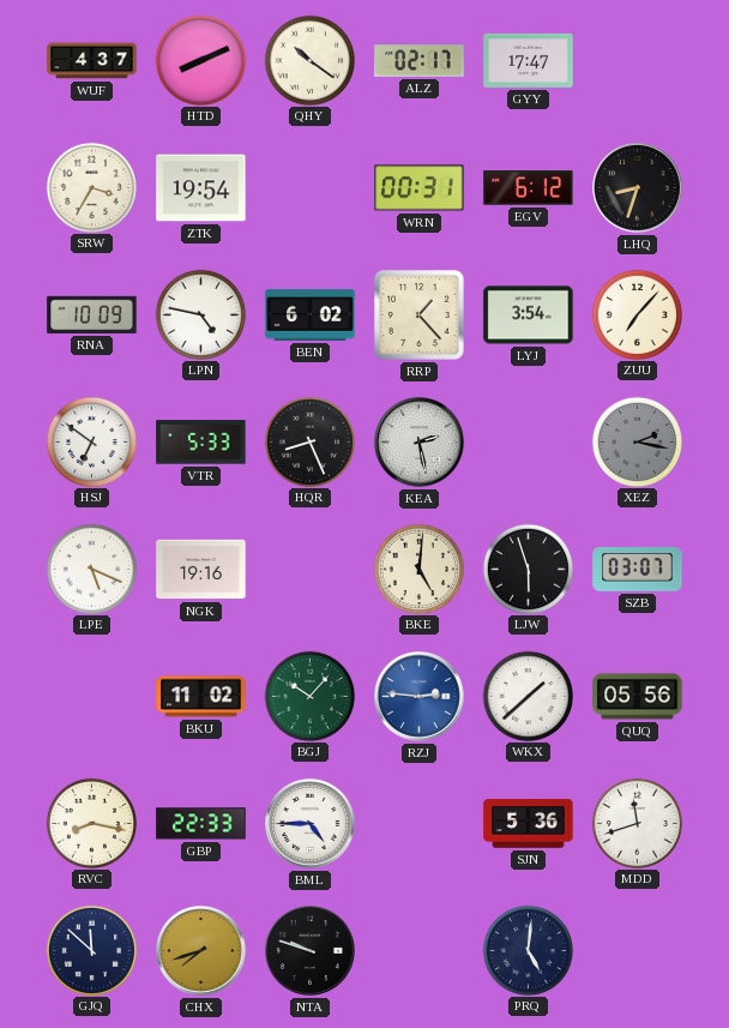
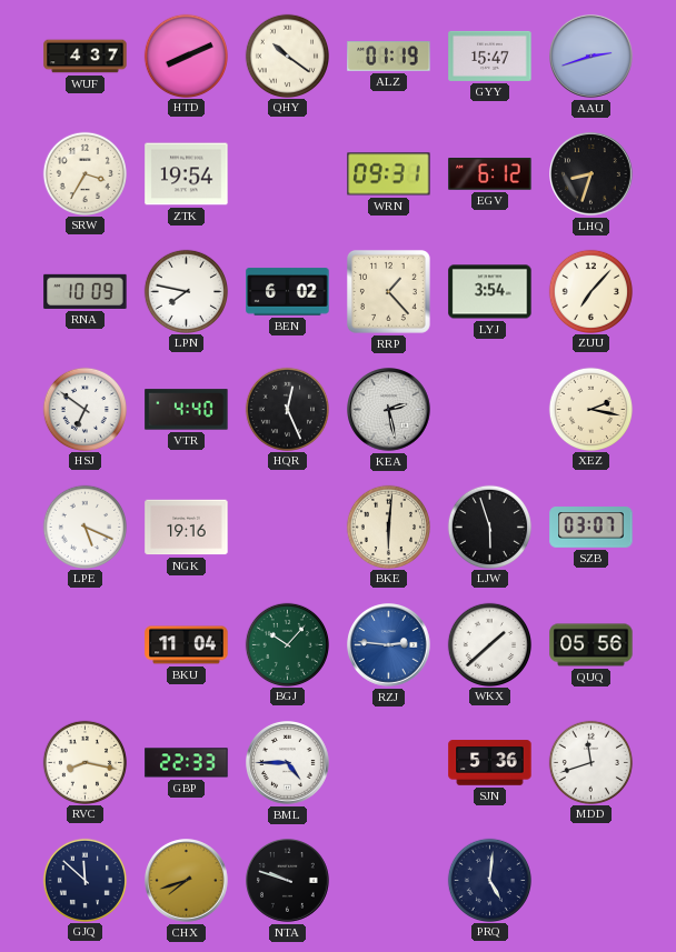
ALZ: 02:17 -> 01:19 (389, 57)
GYY: 17:47 -> 15:47 (490, 56)
AAU: none -> 2:42 (591, 57)
WRN: 00:31 -> 09:31 (389, 174)
LPN: 4:47 -> 7:47 (186, 291)
VTR: 5:33 -> 4:40 (187, 410)
HQR: 8:26 -> 12:26 (287, 409)
XEZ dial: grey -> cream (590, 409)
BKE: 5:01 -> 6:01 (388, 527)
BKU: 11:02 -> 11:04 (187, 645)
